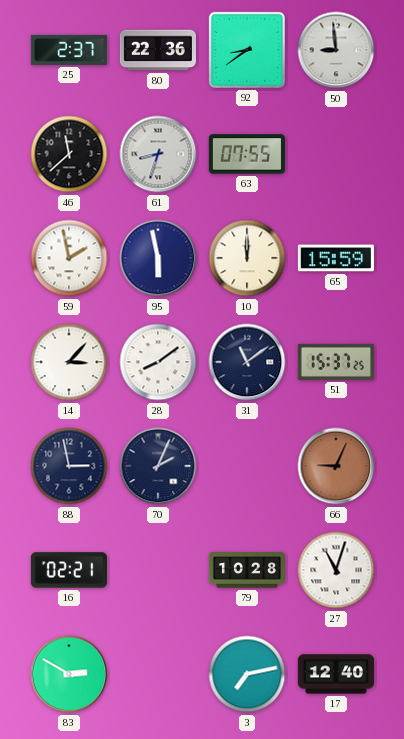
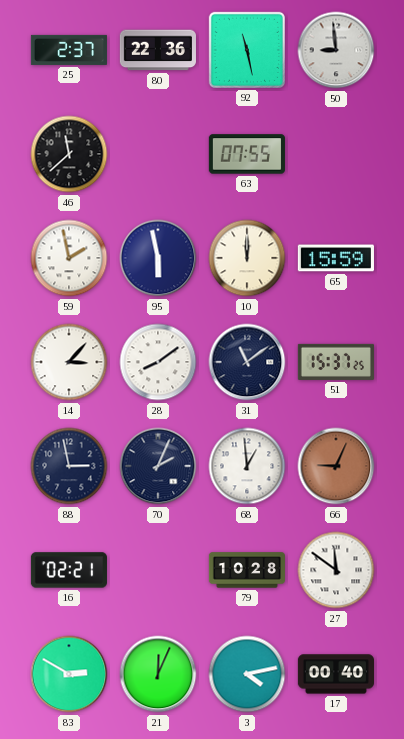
92: 8:39 -> 11:28 (247, 50)
61: 8:33 -> none (158, 154)
68: none -> 12:59 (247, 466)
27: 11:03 -> 11:51 (336, 570)
21: none -> 12:04 (158, 674)
3: 7:13 -> 4:13 (247, 674)
17: 12:40 -> 00:40 (335, 674)
